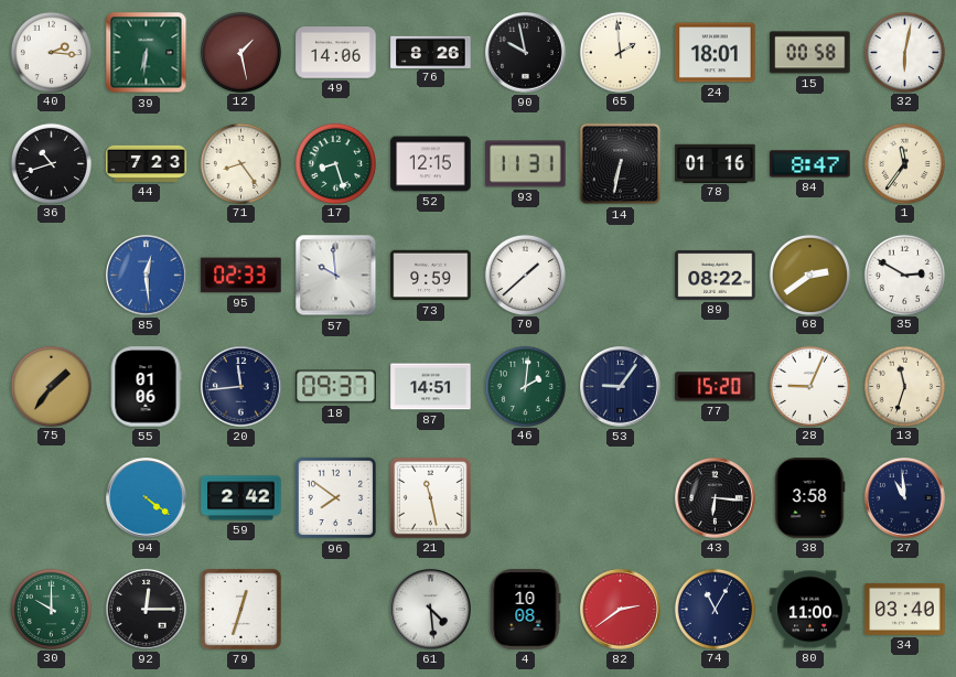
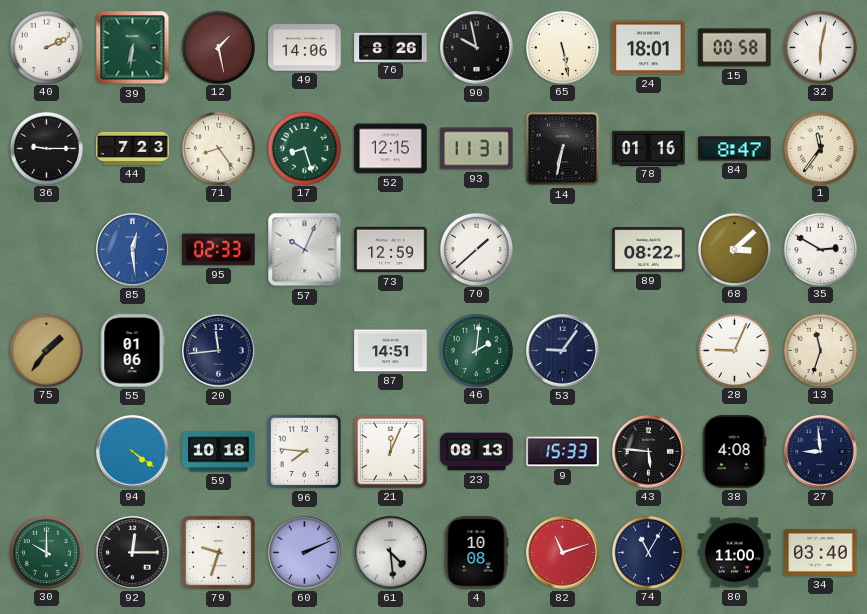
40: 2:16 -> 2:11 (46, 47)
65: 1:59 -> 5:28 (562, 47)
36: 10:42 -> 9:15 (46, 148)
57: 9:59 -> 10:04 (305, 250)
73: 9:59 -> 12:59 (391, 250)
68: 2:39 -> 3:08 (734, 249)
18: 09:37 -> none (336, 387)
77: 15:20 -> none (716, 387)
59: 2:42 -> 10:18 (219, 452)
96: 7:51 -> 7:46 (305, 452)
21: 11:28 -> 12:04 (390, 451)
23: none -> 08:13 (477, 452)
9: none -> 15:33 (563, 452)
43: 6:16 -> 5:46 (649, 452)
38: 3:58 -> 4:08 (734, 452)
27: 10:59 -> 8:59 (821, 452)
79: 12:33 -> 9:33 (218, 552)
60: none -> 2:11 (305, 553)
82: 2:39 -> 11:12 (563, 553)
